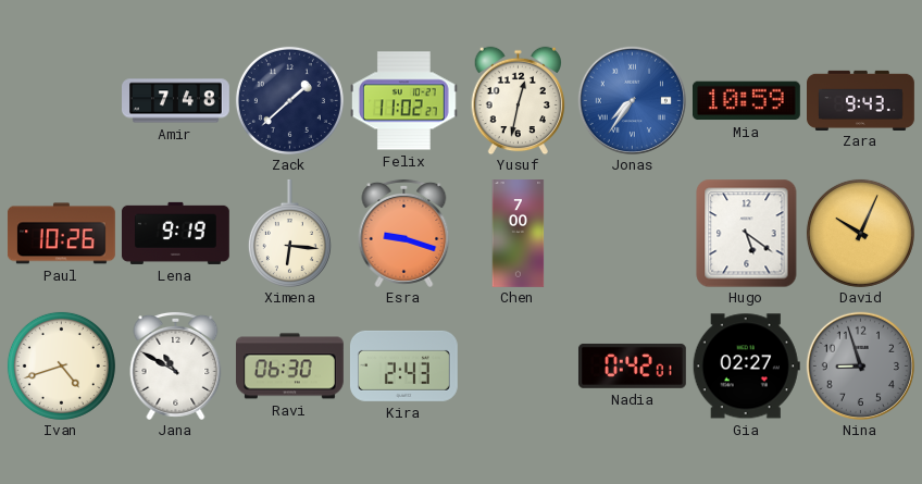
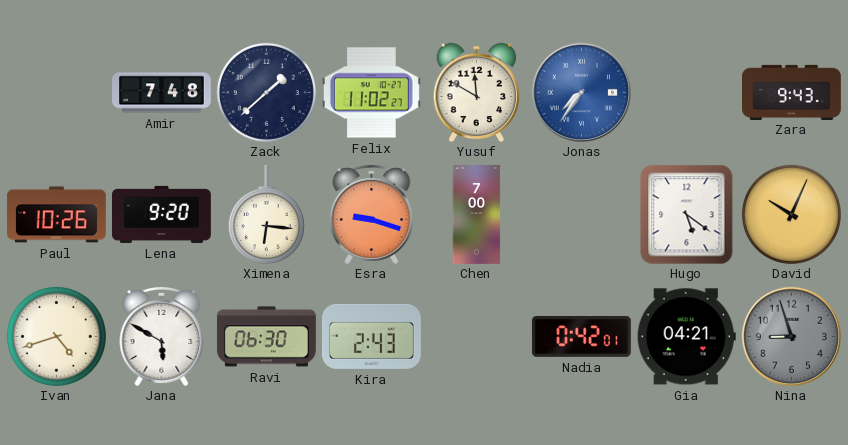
Yusuf: 12:32 -> 11:50 (477, 92)
Mia: 10:59 -> none (746, 101)
Lena: 9:19 -> 9:20 (161, 214)
Jana: 10:50 -> 5:50 (162, 336)
Gia: 02:27 -> 04:21 (686, 337)
